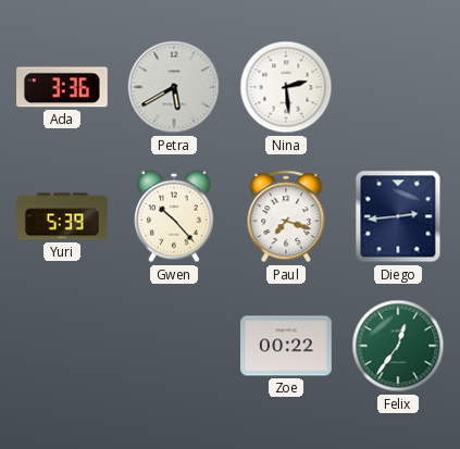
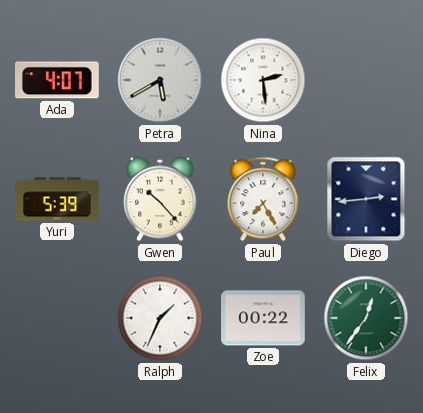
Ada: 3:36 -> 4:07 (58, 80)
Paul: 7:18 -> 7:25 (263, 199)
Ralph: none -> 1:34 (160, 318)
